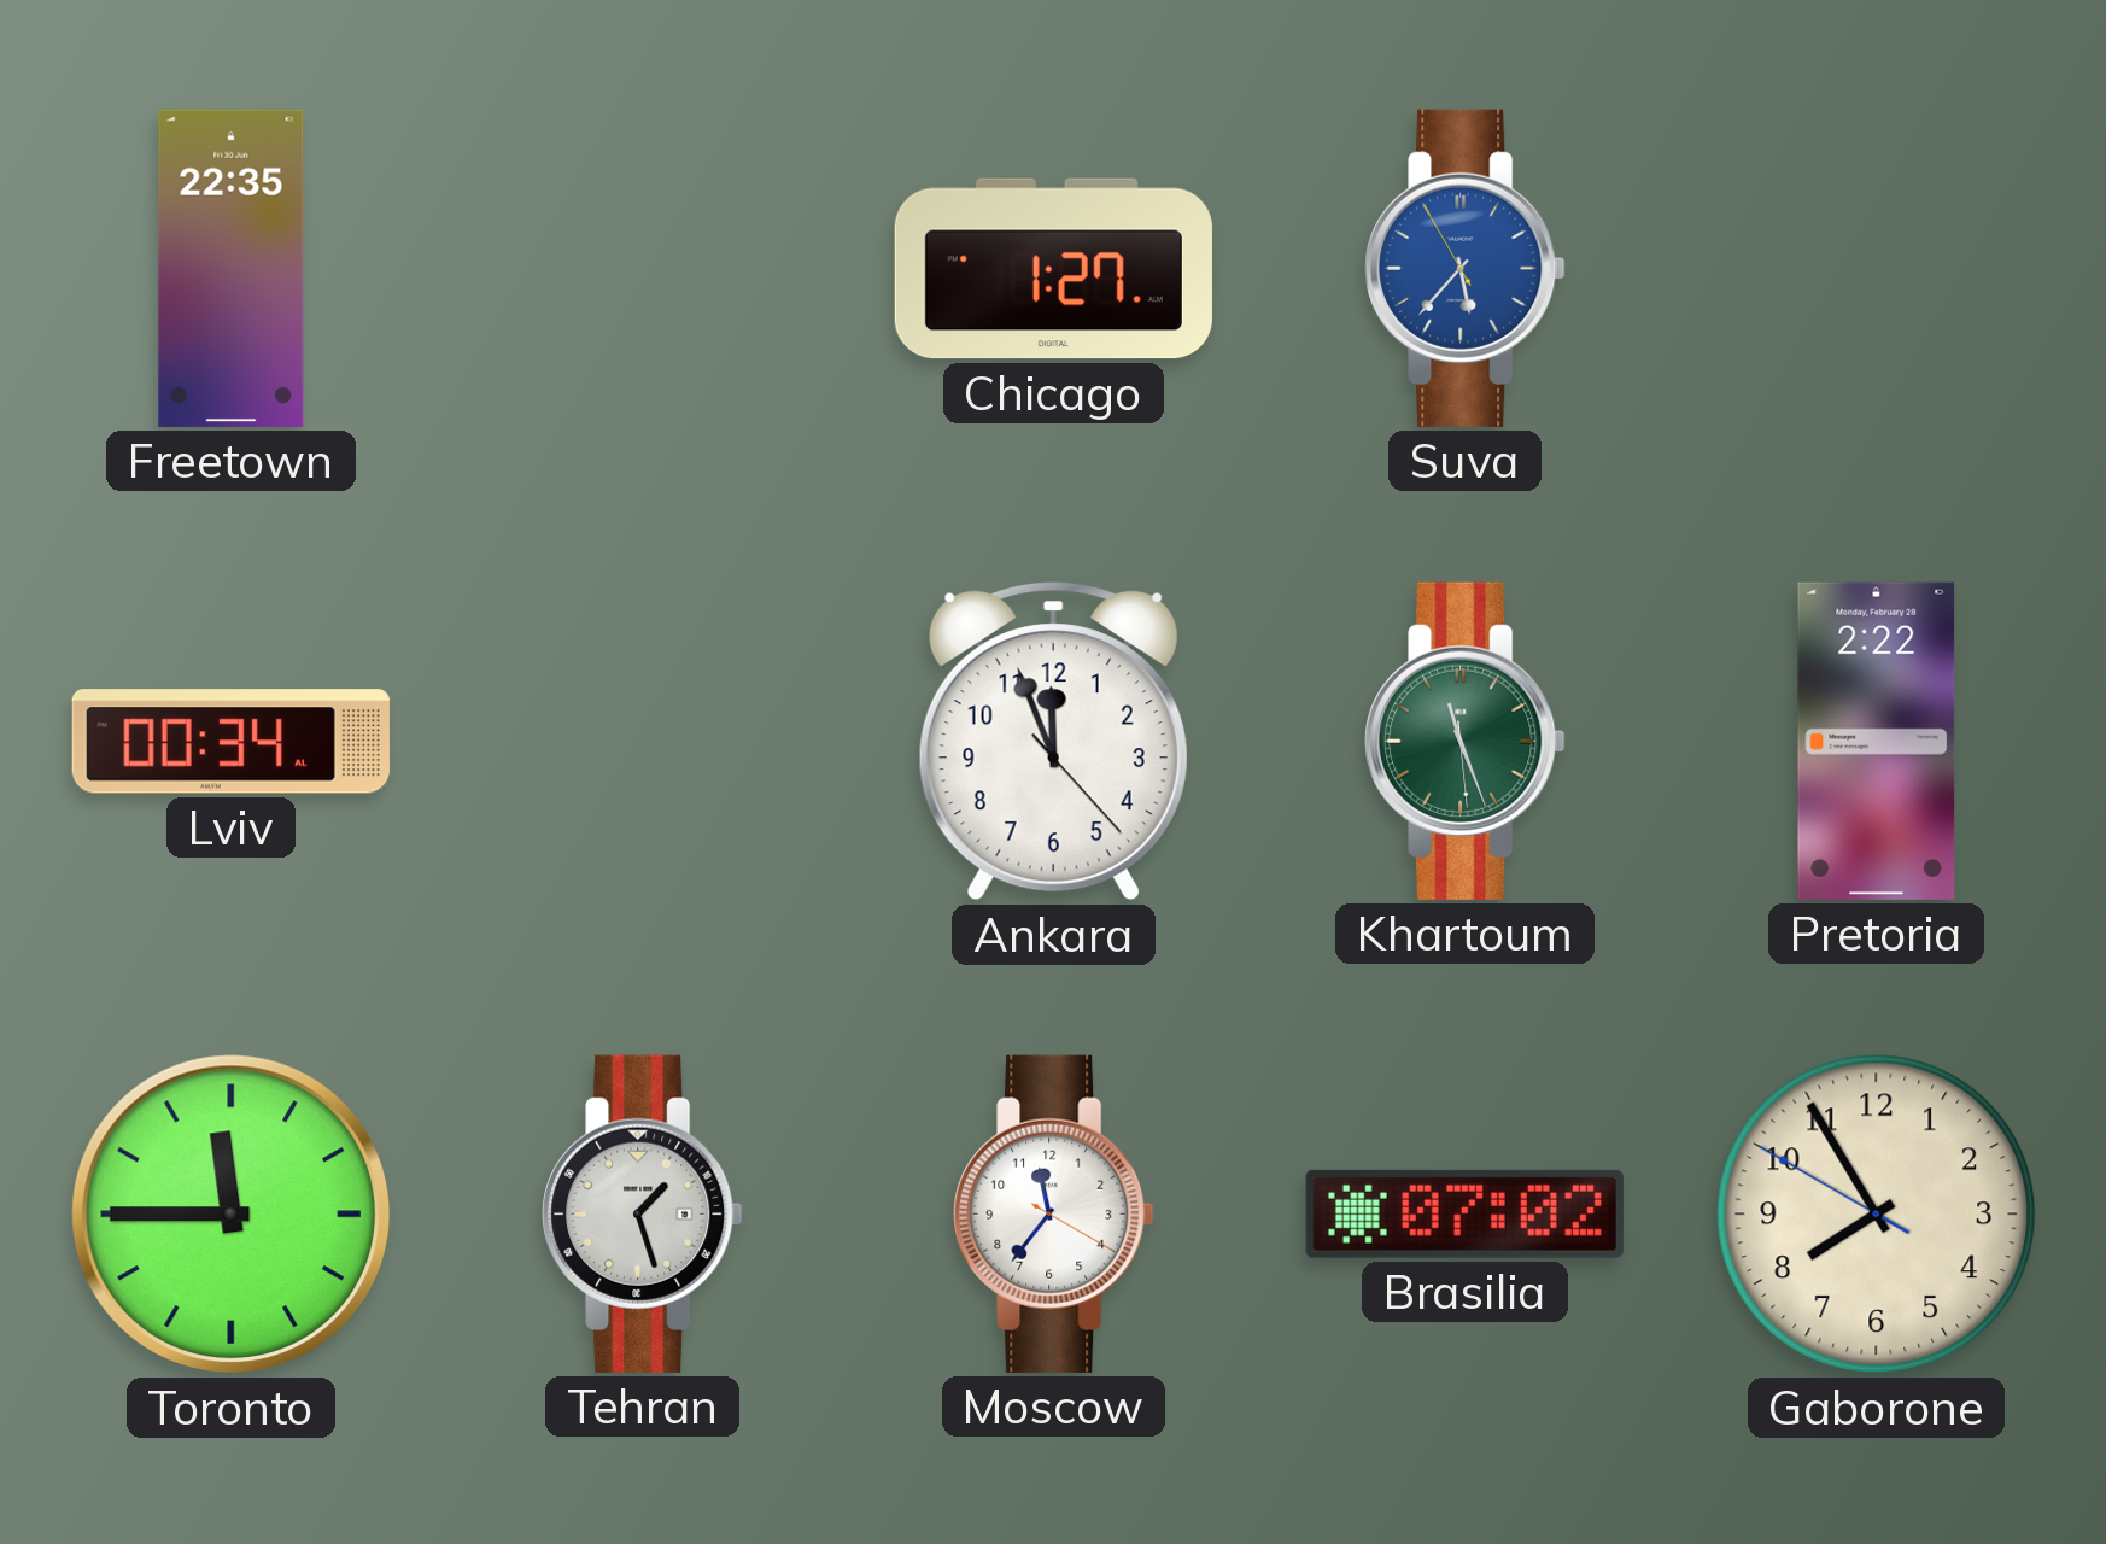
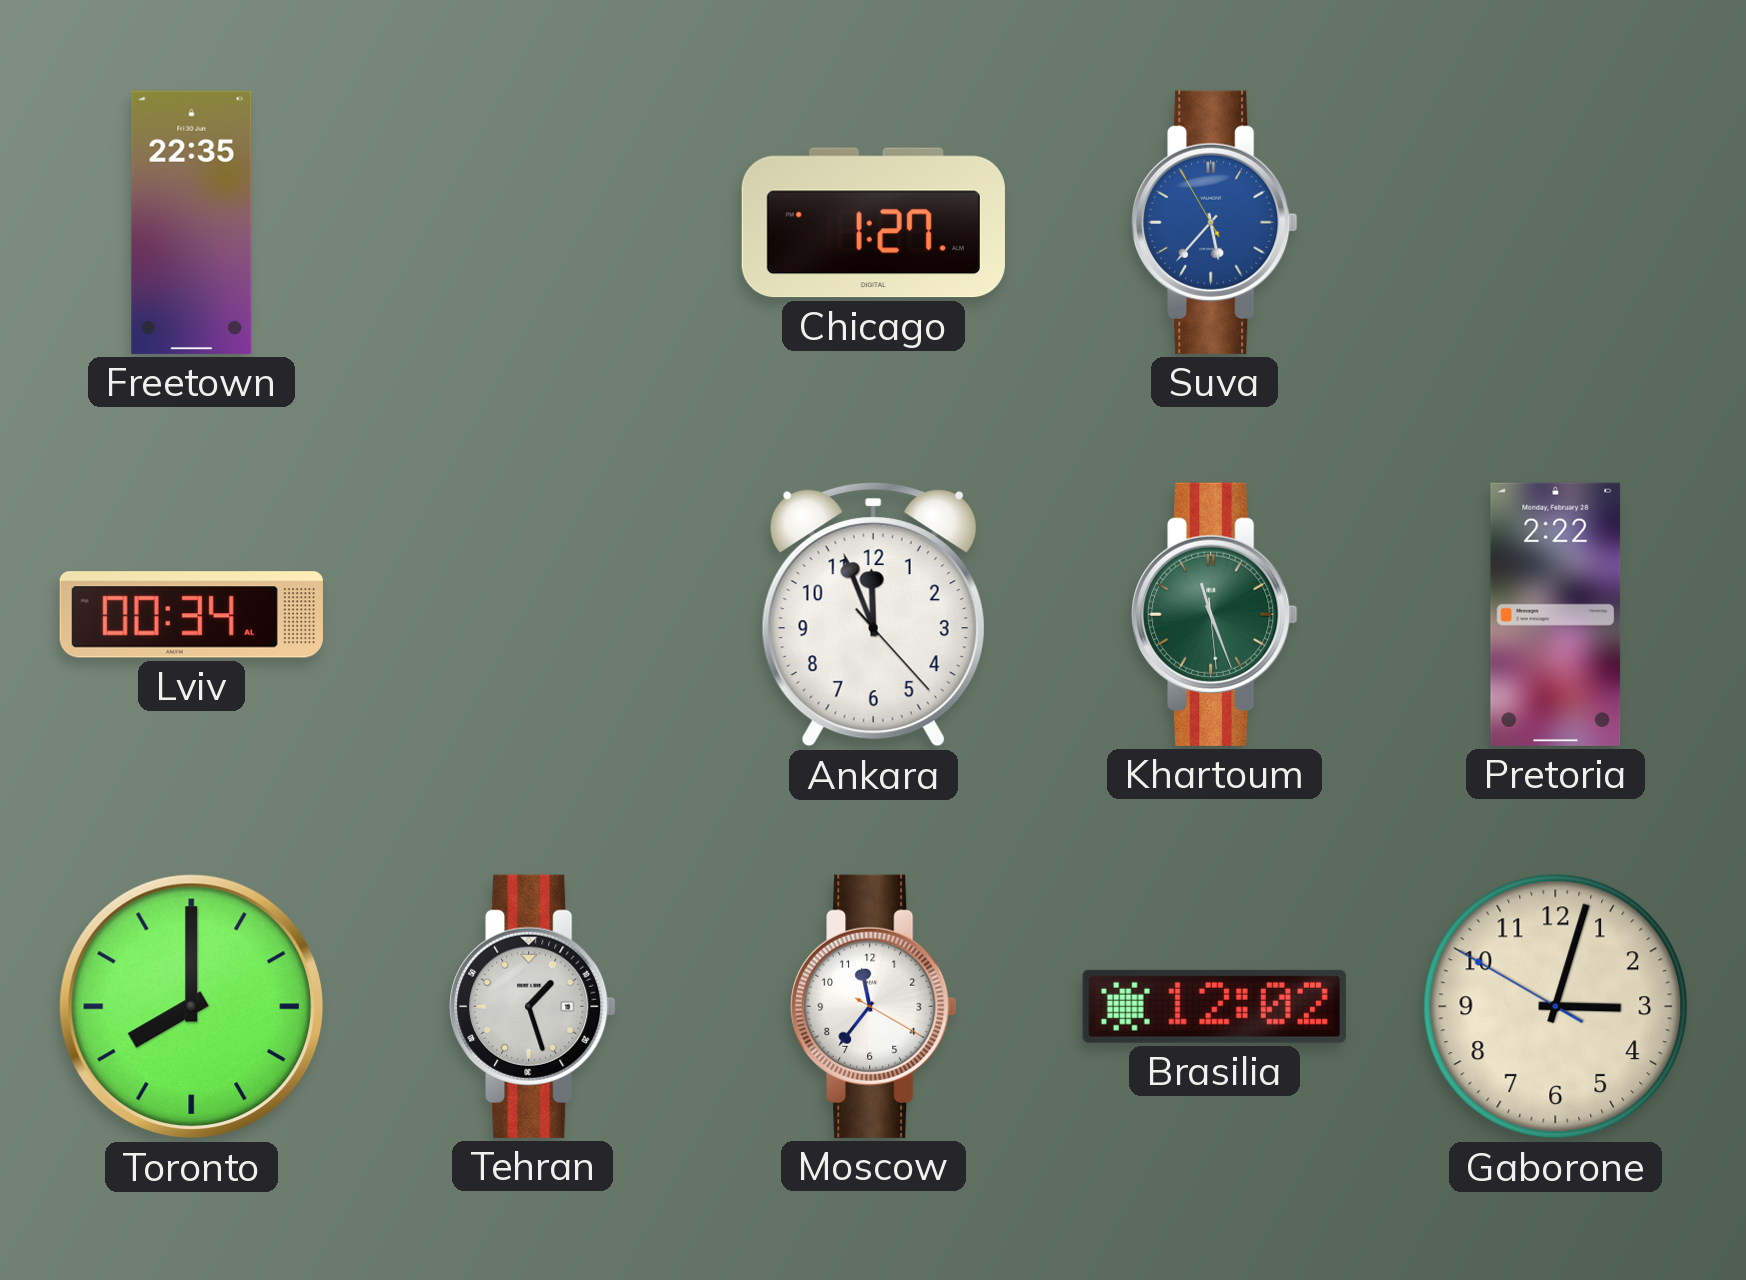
Toronto: 11:45 -> 8:00 (192, 1007)
Brasilia: 07:02 -> 12:02 (1214, 1006)
Gaborone: 7:54 -> 3:02 (1556, 1007)
